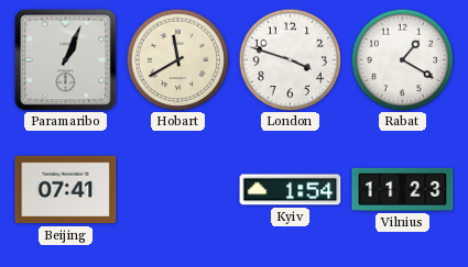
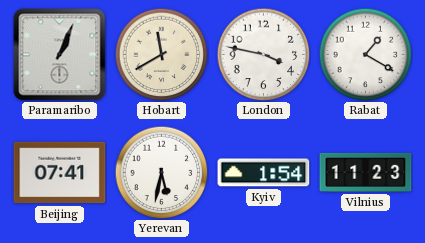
London: 3:48 -> 3:47 (263, 54)
Yerevan: none -> 5:32 (161, 172)
